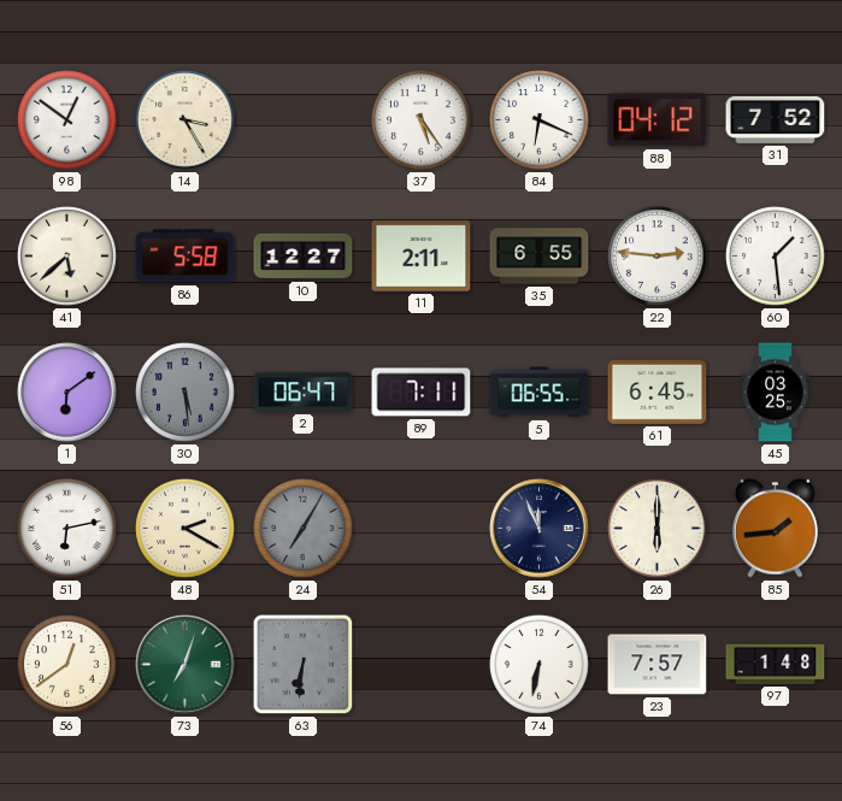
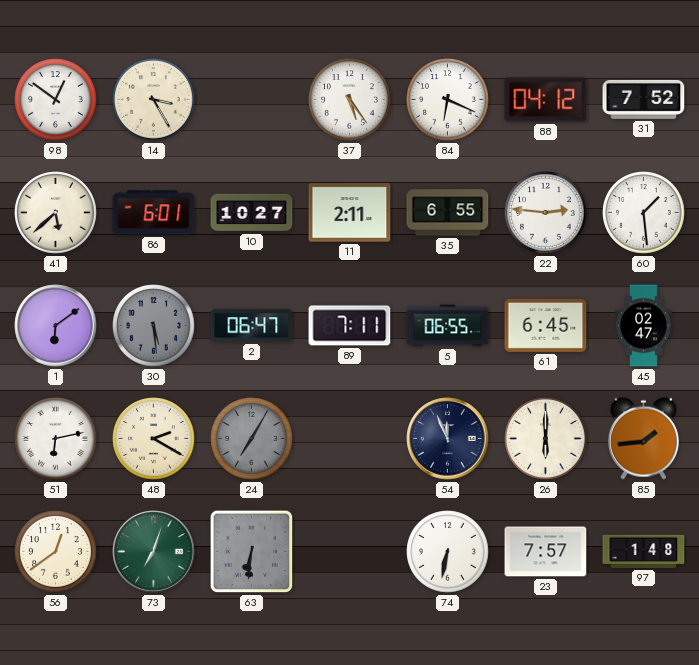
86: 5:58 -> 6:01 (154, 213)
10: 12:27 -> 10:27 (252, 213)
45: 03:25 -> 02:47 (644, 326)
